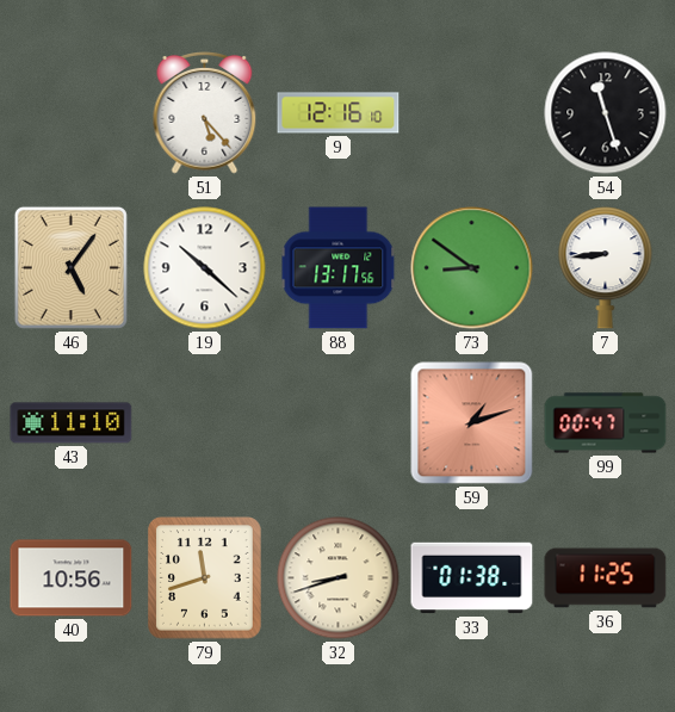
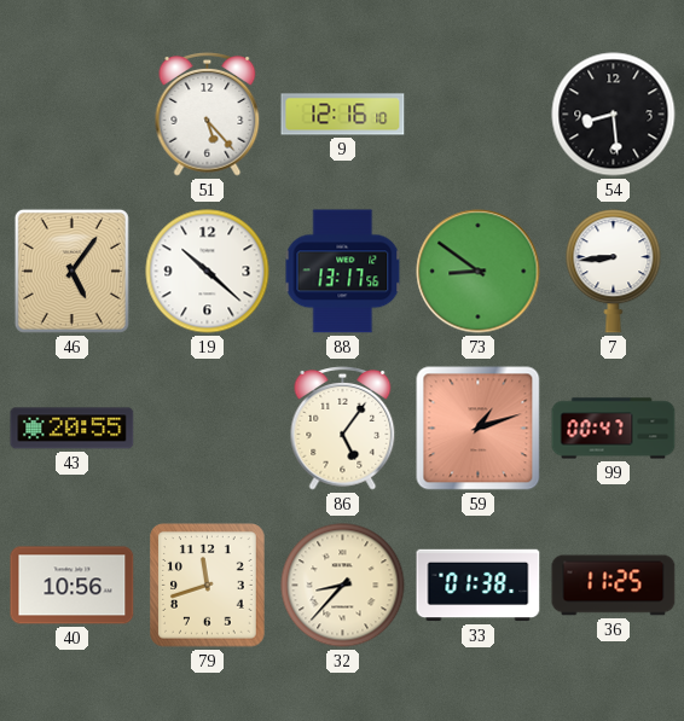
54: 11:27 -> 8:29 (614, 115)
43: 11:10 -> 20:55 (73, 429)
86: none -> 5:06 (343, 429)
32: 8:42 -> 8:37 (343, 586)
